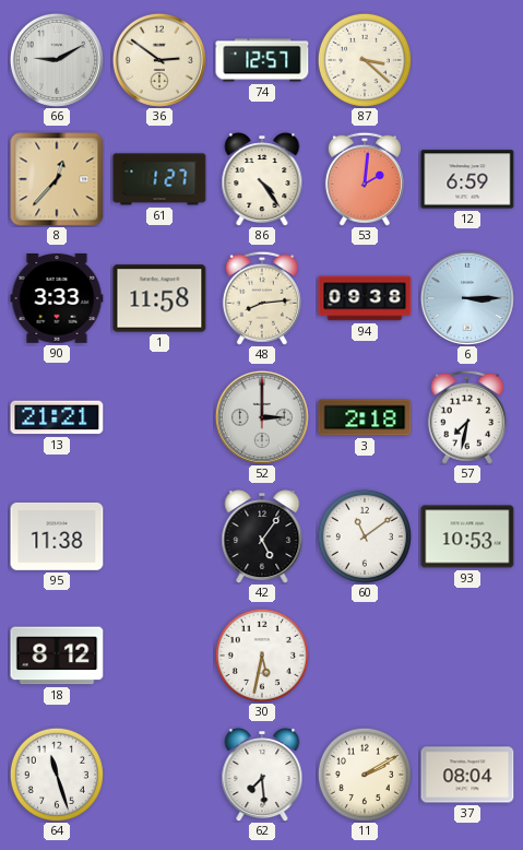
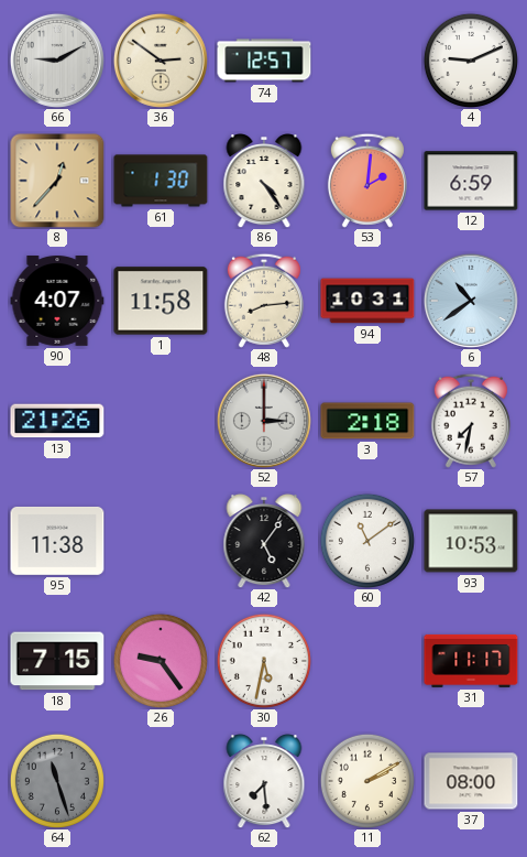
87: 3:22 -> none (365, 60)
4: none -> 9:11 (471, 61)
61: 1:27 -> 1:30 (161, 181)
90: 3:33 -> 4:07 (57, 302)
94: 09:38 -> 10:31 (367, 301)
6: 3:15 -> 10:39 (471, 301)
13: 21:21 -> 21:26 (57, 421)
18: 8:12 -> 7:15 (57, 661)
26: none -> 9:24 (161, 661)
31: none -> 11:17 (471, 661)
64 dial: white -> grey (57, 781)
37: 08:04 -> 08:00 (471, 781)
